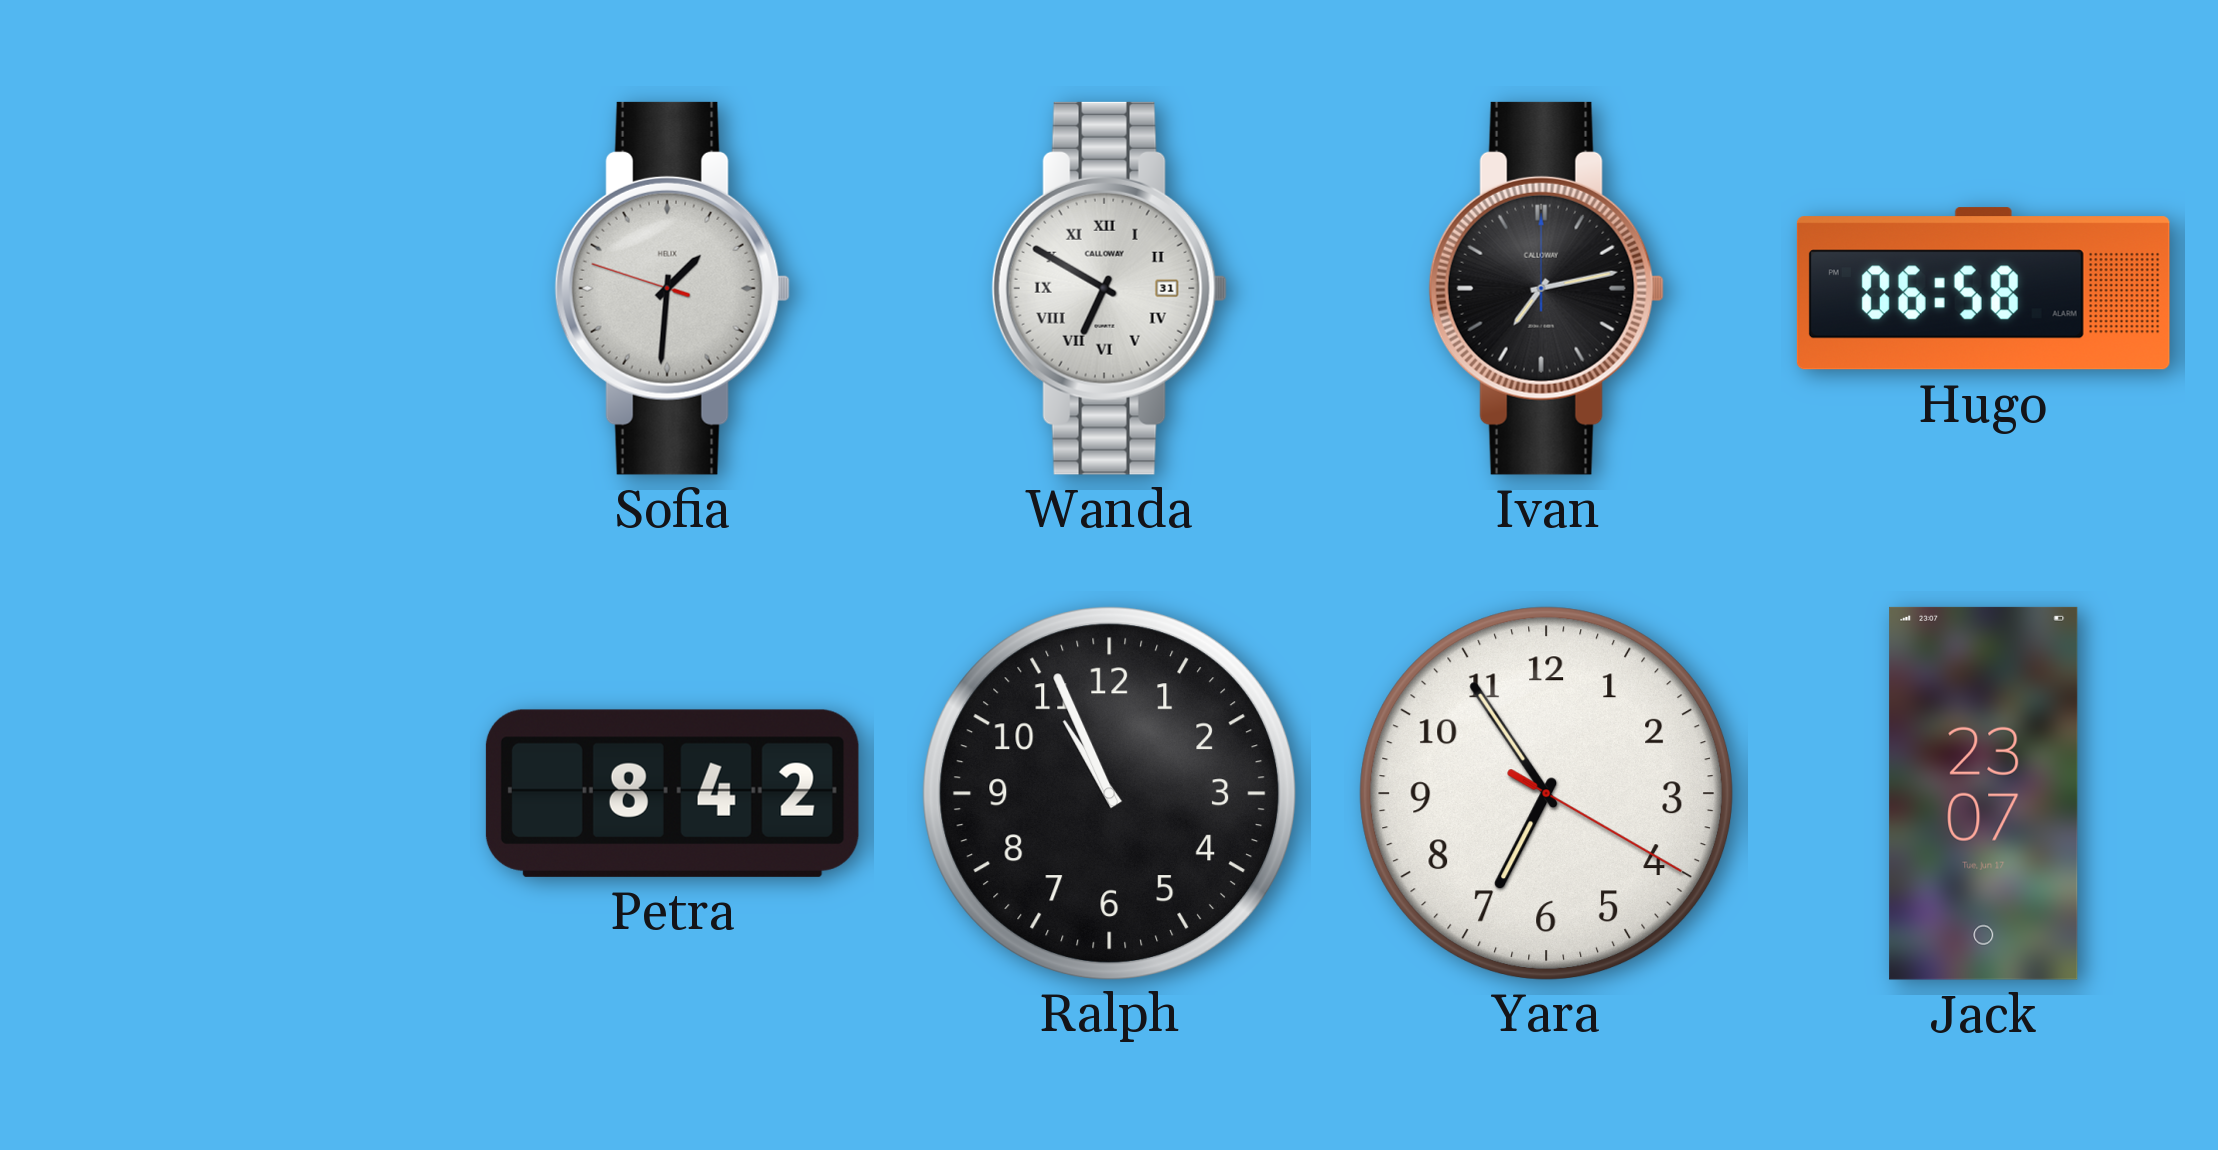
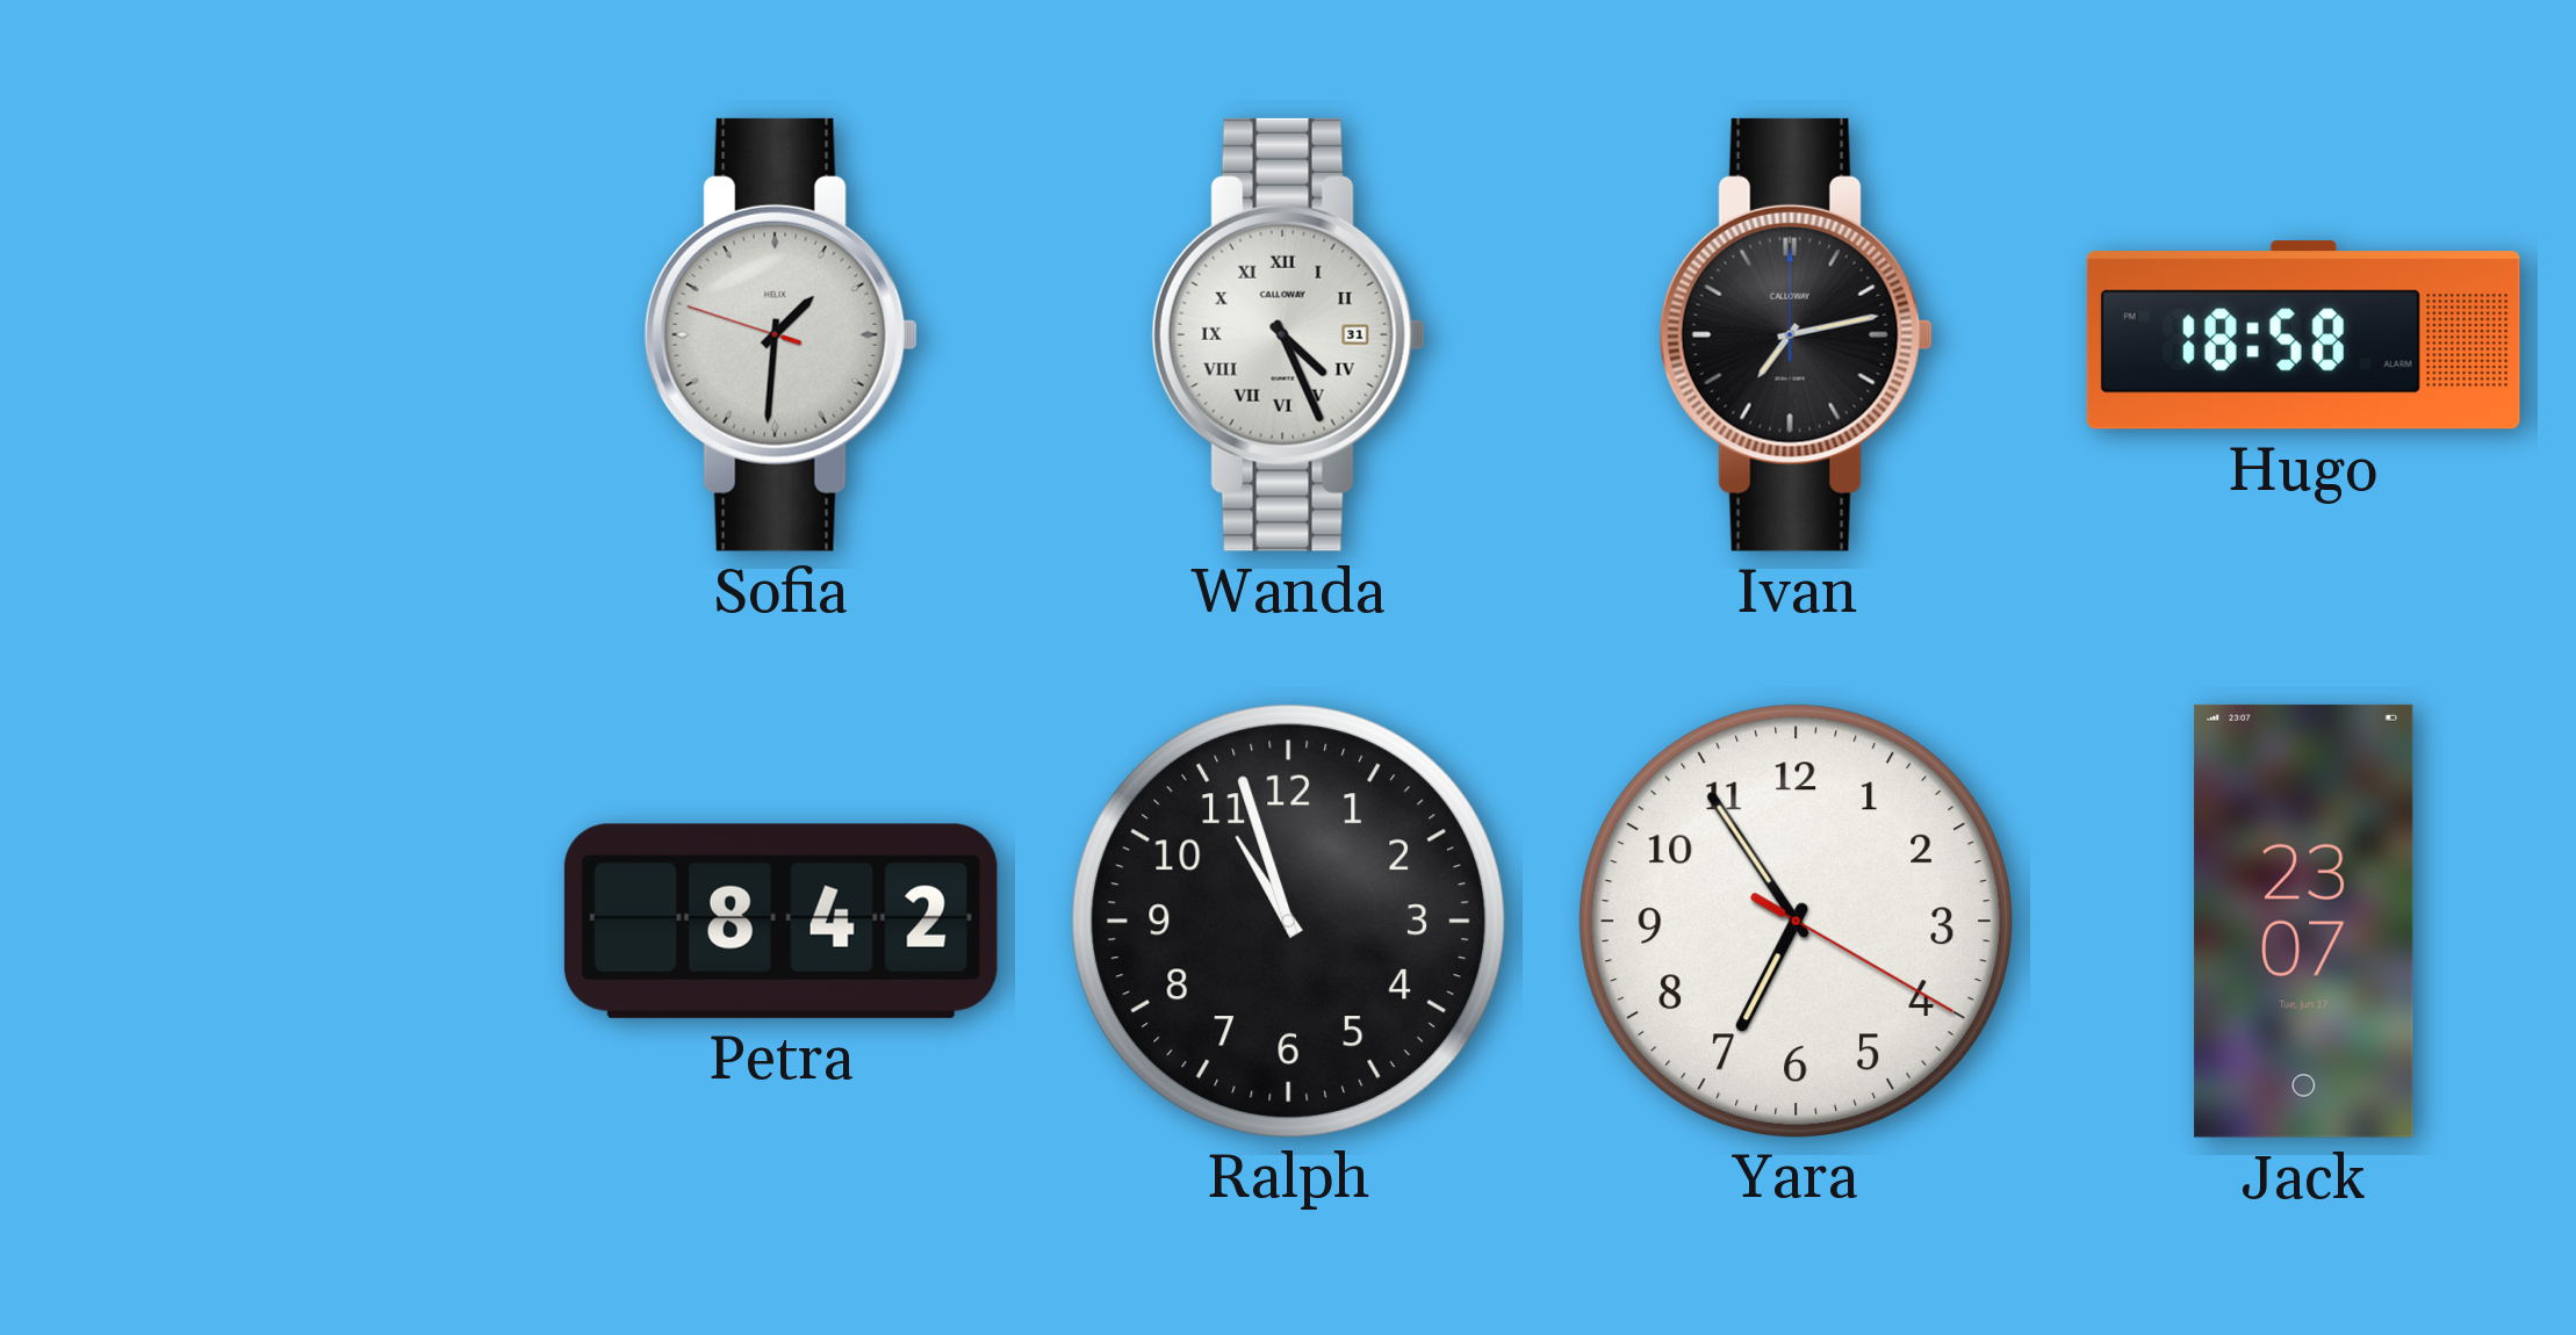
Wanda: 6:50 -> 4:26 (1288, 334)
Hugo: 06:58 -> 18:58 (2303, 335)
Ralph: 10:56 -> 10:57 (1288, 921)
